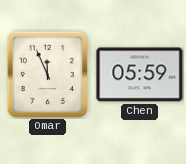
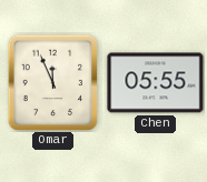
Chen: 05:59 -> 05:55 (156, 83)
